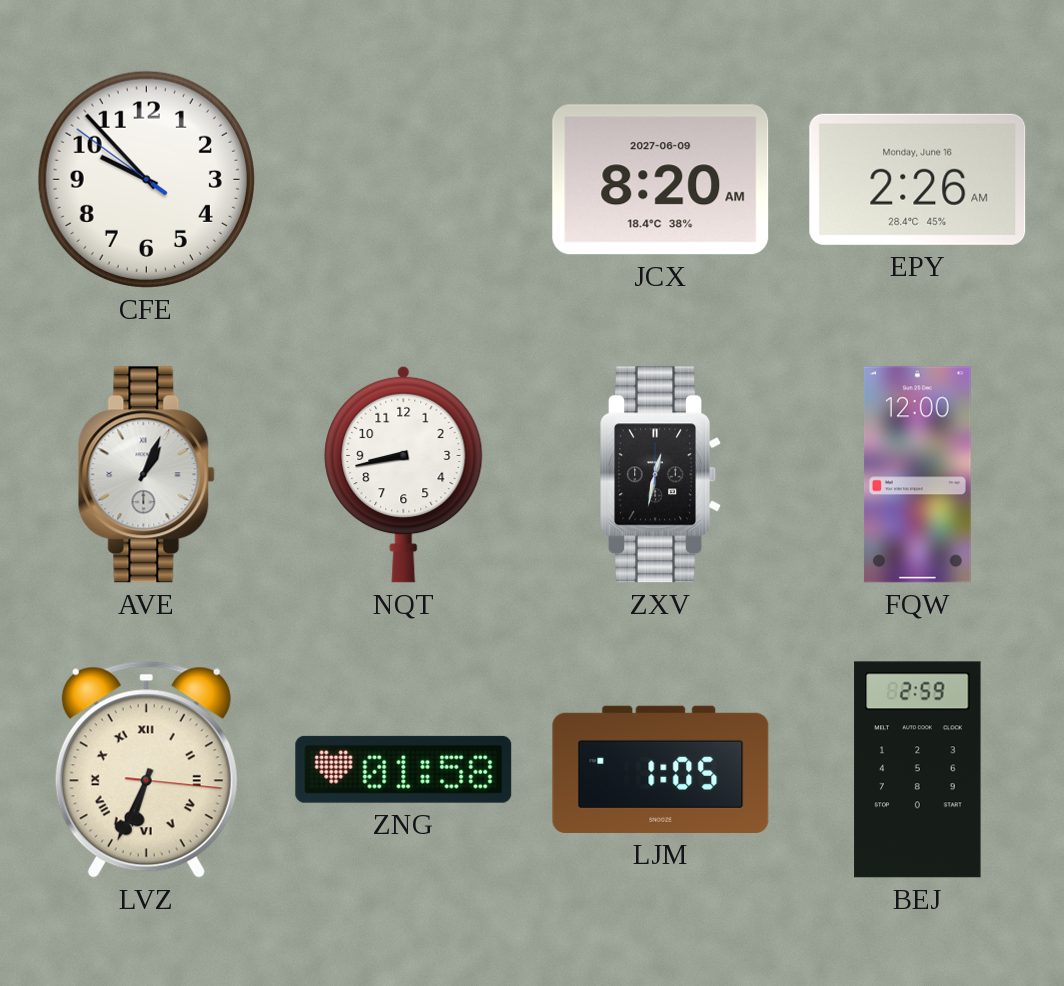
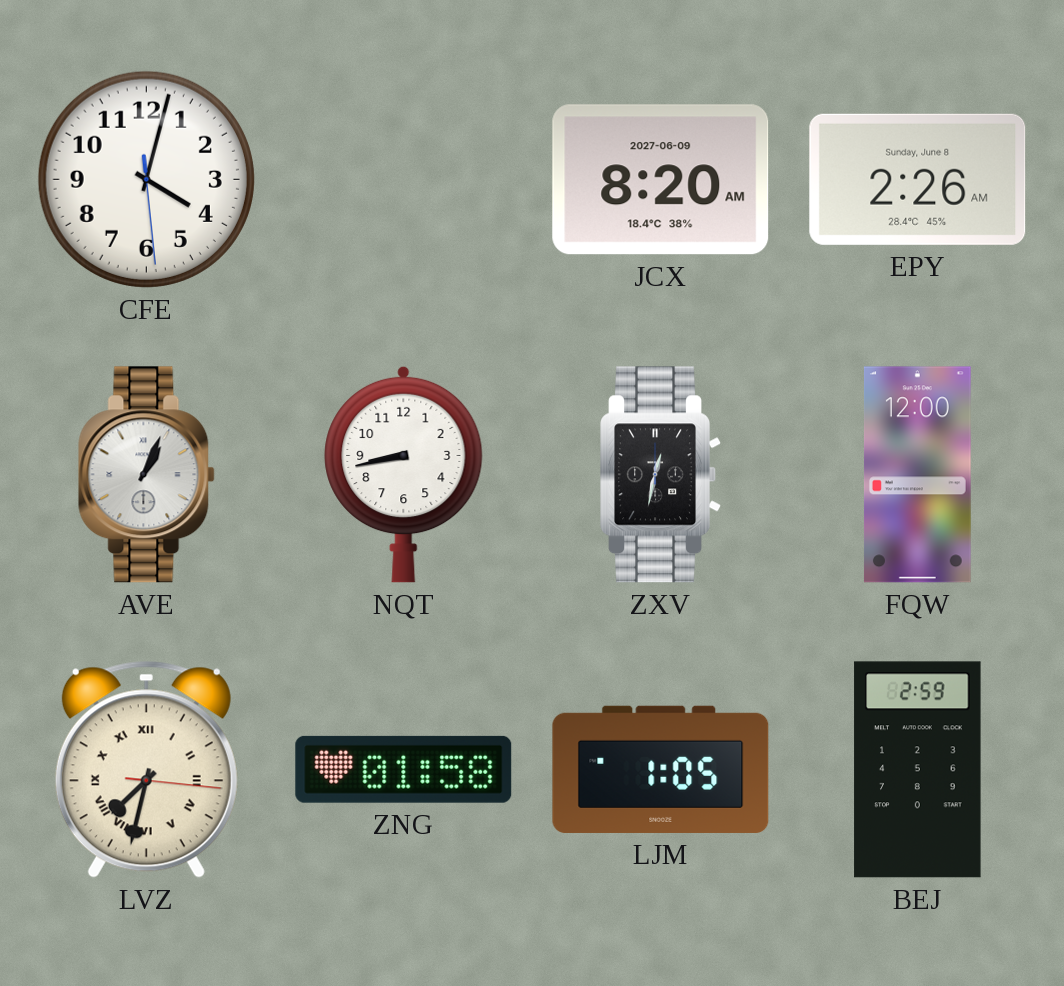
CFE: 9:52 -> 4:02 (146, 179)
EPY date: Monday, June 16 -> Sunday, June 8 (918, 179)
LVZ: 6:34 -> 7:32 (146, 769)
